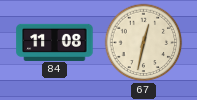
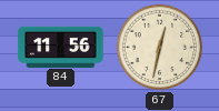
84: 11:08 -> 11:56 (61, 47)
